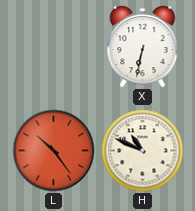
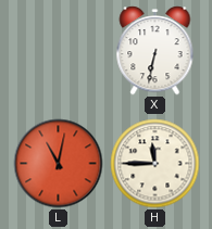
L: 10:24 -> 11:02 (59, 164)
H: 10:49 -> 11:45 (155, 164)
